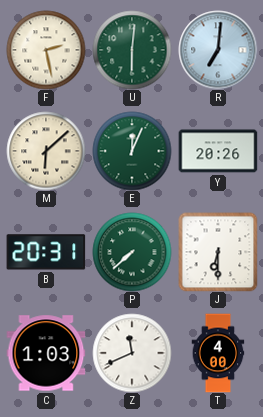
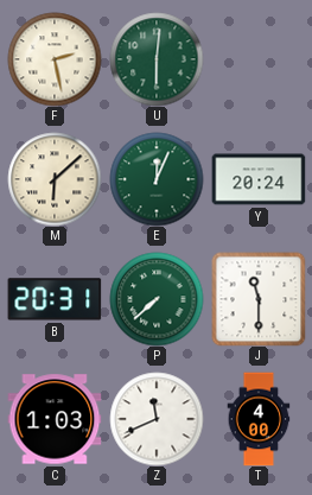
R: 7:01 -> none (218, 50)
Y: 20:26 -> 20:24 (259, 179)
J: 6:30 -> 11:30 (259, 299)
